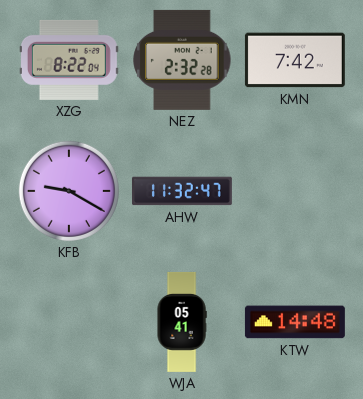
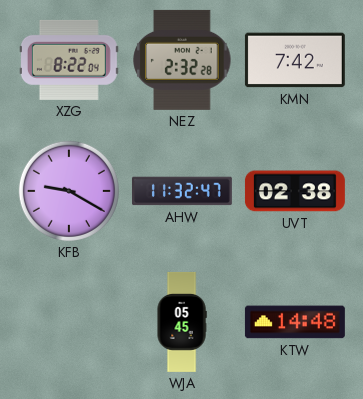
UVT: none -> 02:38 (295, 191)
WJA: 05:41 -> 05:45 (182, 322)
